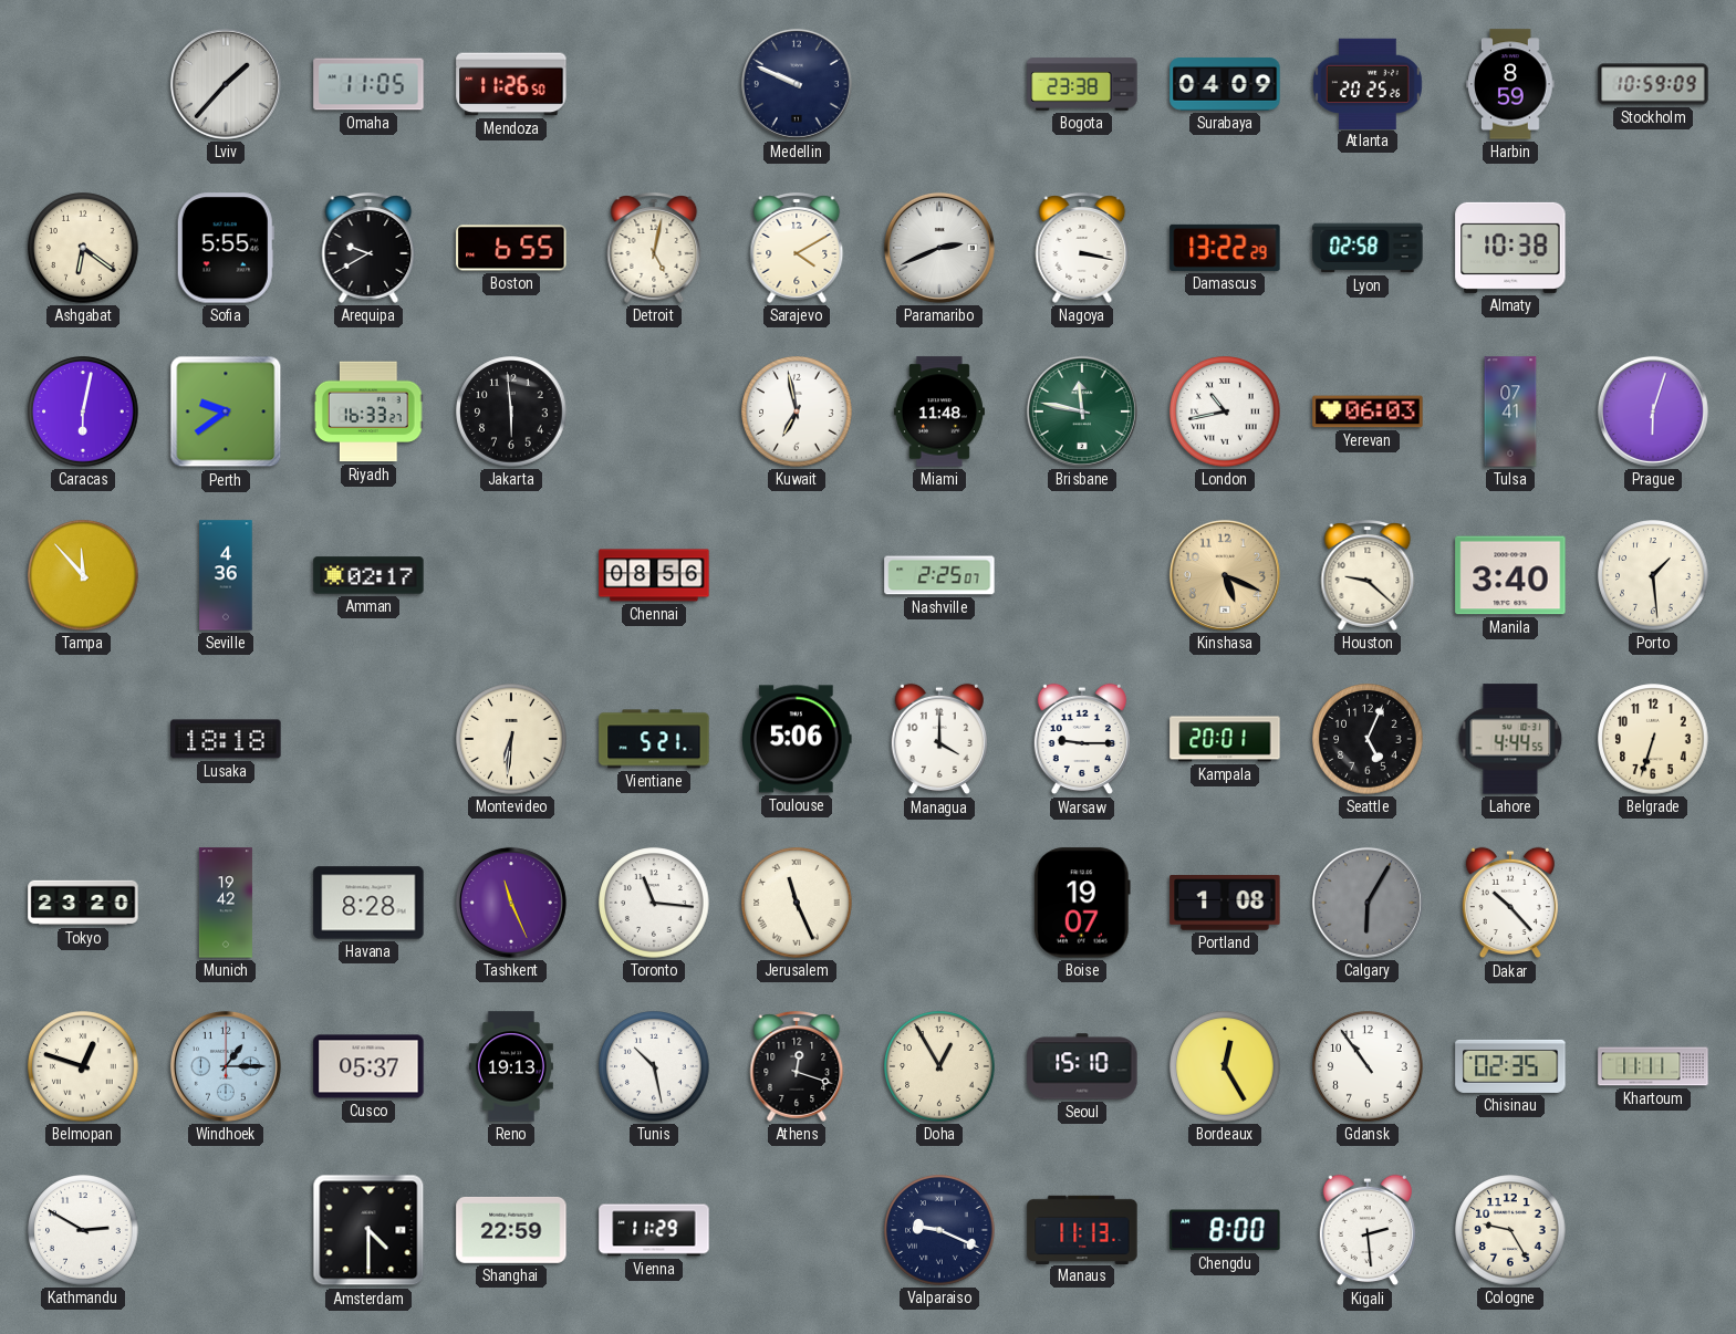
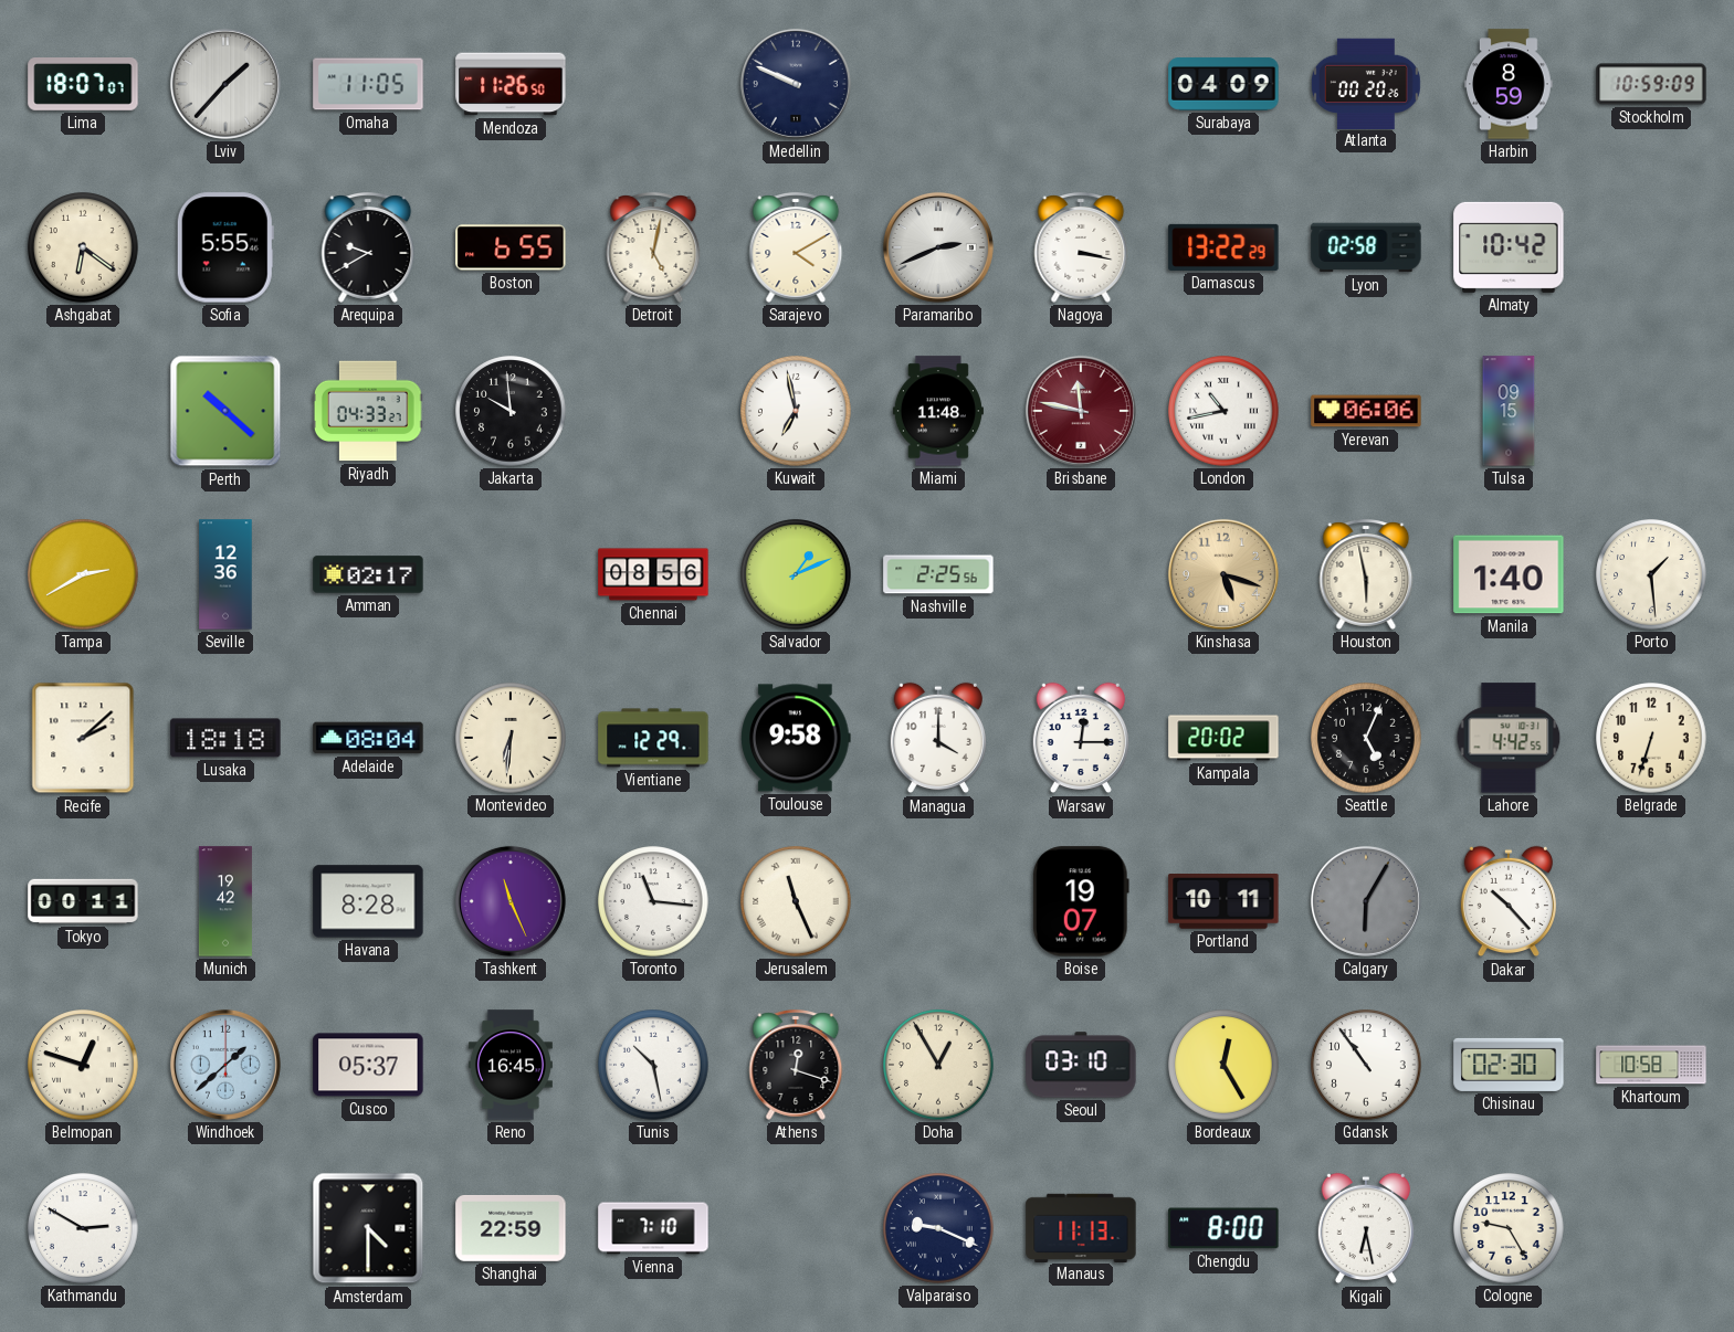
Lima: none -> 18:07 (83, 85)
Bogota: 23:38 -> none (1082, 84)
Atlanta: 20:25 -> 00:20 (1366, 83)
Almaty: 10:38 -> 10:42 (1509, 247)
Caracas: 6:02 -> none (83, 411)
Perth: 9:39 -> 10:22 (225, 411)
Riyadh: 16:33 -> 04:33 (368, 411)
Jakarta: 5:59 -> 9:59 (511, 411)
Brisbane dial: green -> burgundy (1081, 411)
Yerevan: 06:03 -> 06:06 (1366, 411)
Tulsa: 07:41 -> 09:15 (1509, 411)
Prague: 6:03 -> none (1653, 411)
Tampa: 11:53 -> 2:40 (83, 574)
Seville: 4:36 -> 12:36 (225, 574)
Salvador: none -> 1:11 (796, 574)
Nashville: 2:25:07 -> 2:25:56 (938, 574)
Kinshasa: 5:19 -> 5:18 (1223, 574)
Houston: 9:22 -> 5:58 (1366, 575)
Manila: 3:40 -> 1:40 (1509, 574)
Recife: none -> 2:08 (83, 738)
Adelaide: none -> 08:04 (368, 738)
Vientiane: 5:21 -> 12:29 (653, 738)
Toulouse: 5:06 -> 9:58 (796, 738)
Warsaw: 9:15 -> 12:15 (1081, 738)
Kampala: 20:01 -> 20:02 (1223, 738)
Lahore: 4:44 -> 4:42 (1509, 738)
Tokyo: 23:20 -> 00:11 (83, 901)
Portland: 1:08 -> 10:11 (1223, 902)
Windhoek: 1:15 -> 1:38 (225, 1065)
Reno: 19:13 -> 16:45 (511, 1065)
Seoul: 15:10 -> 03:10 (1081, 1065)
Chisinau: 02:35 -> 02:30 (1509, 1065)
Khartoum: 11:11 -> 10:58 (1651, 1065)
Vienna: 11:29 -> 7:10 (653, 1228)
Kigali: 2:29 -> 6:28 (1366, 1228)
